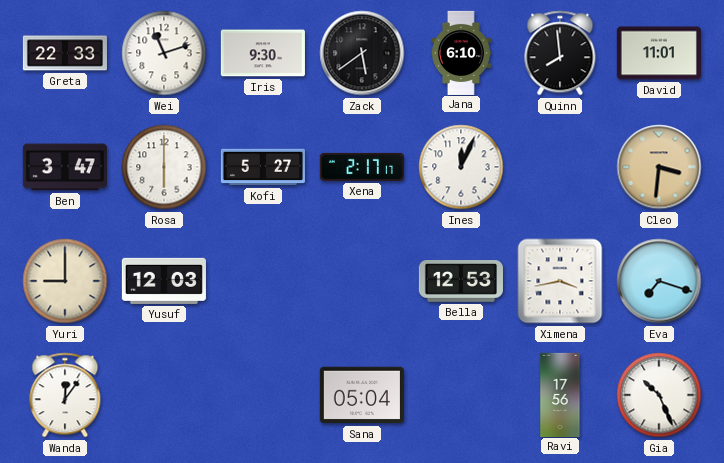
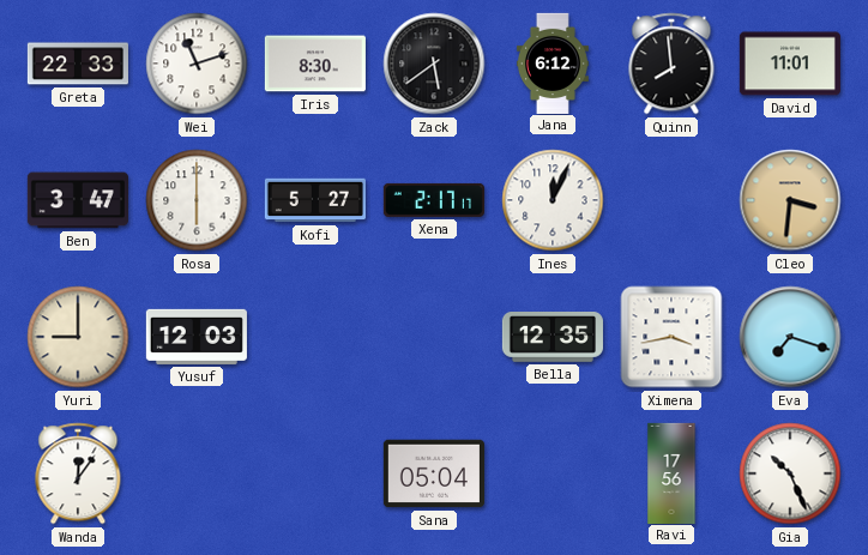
Iris: 9:30 -> 8:30 (315, 64)
Jana: 6:10 -> 6:12 (553, 62)
Bella: 12:53 -> 12:35 (553, 337)
